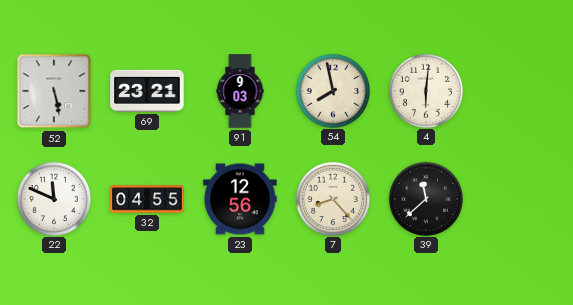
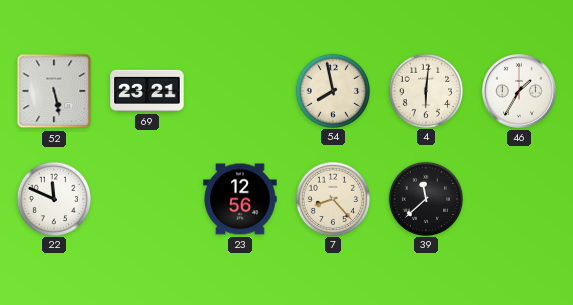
91: 9:03 -> none (240, 91)
46: none -> 1:35 (520, 92)
32: 04:55 -> none (147, 199)
